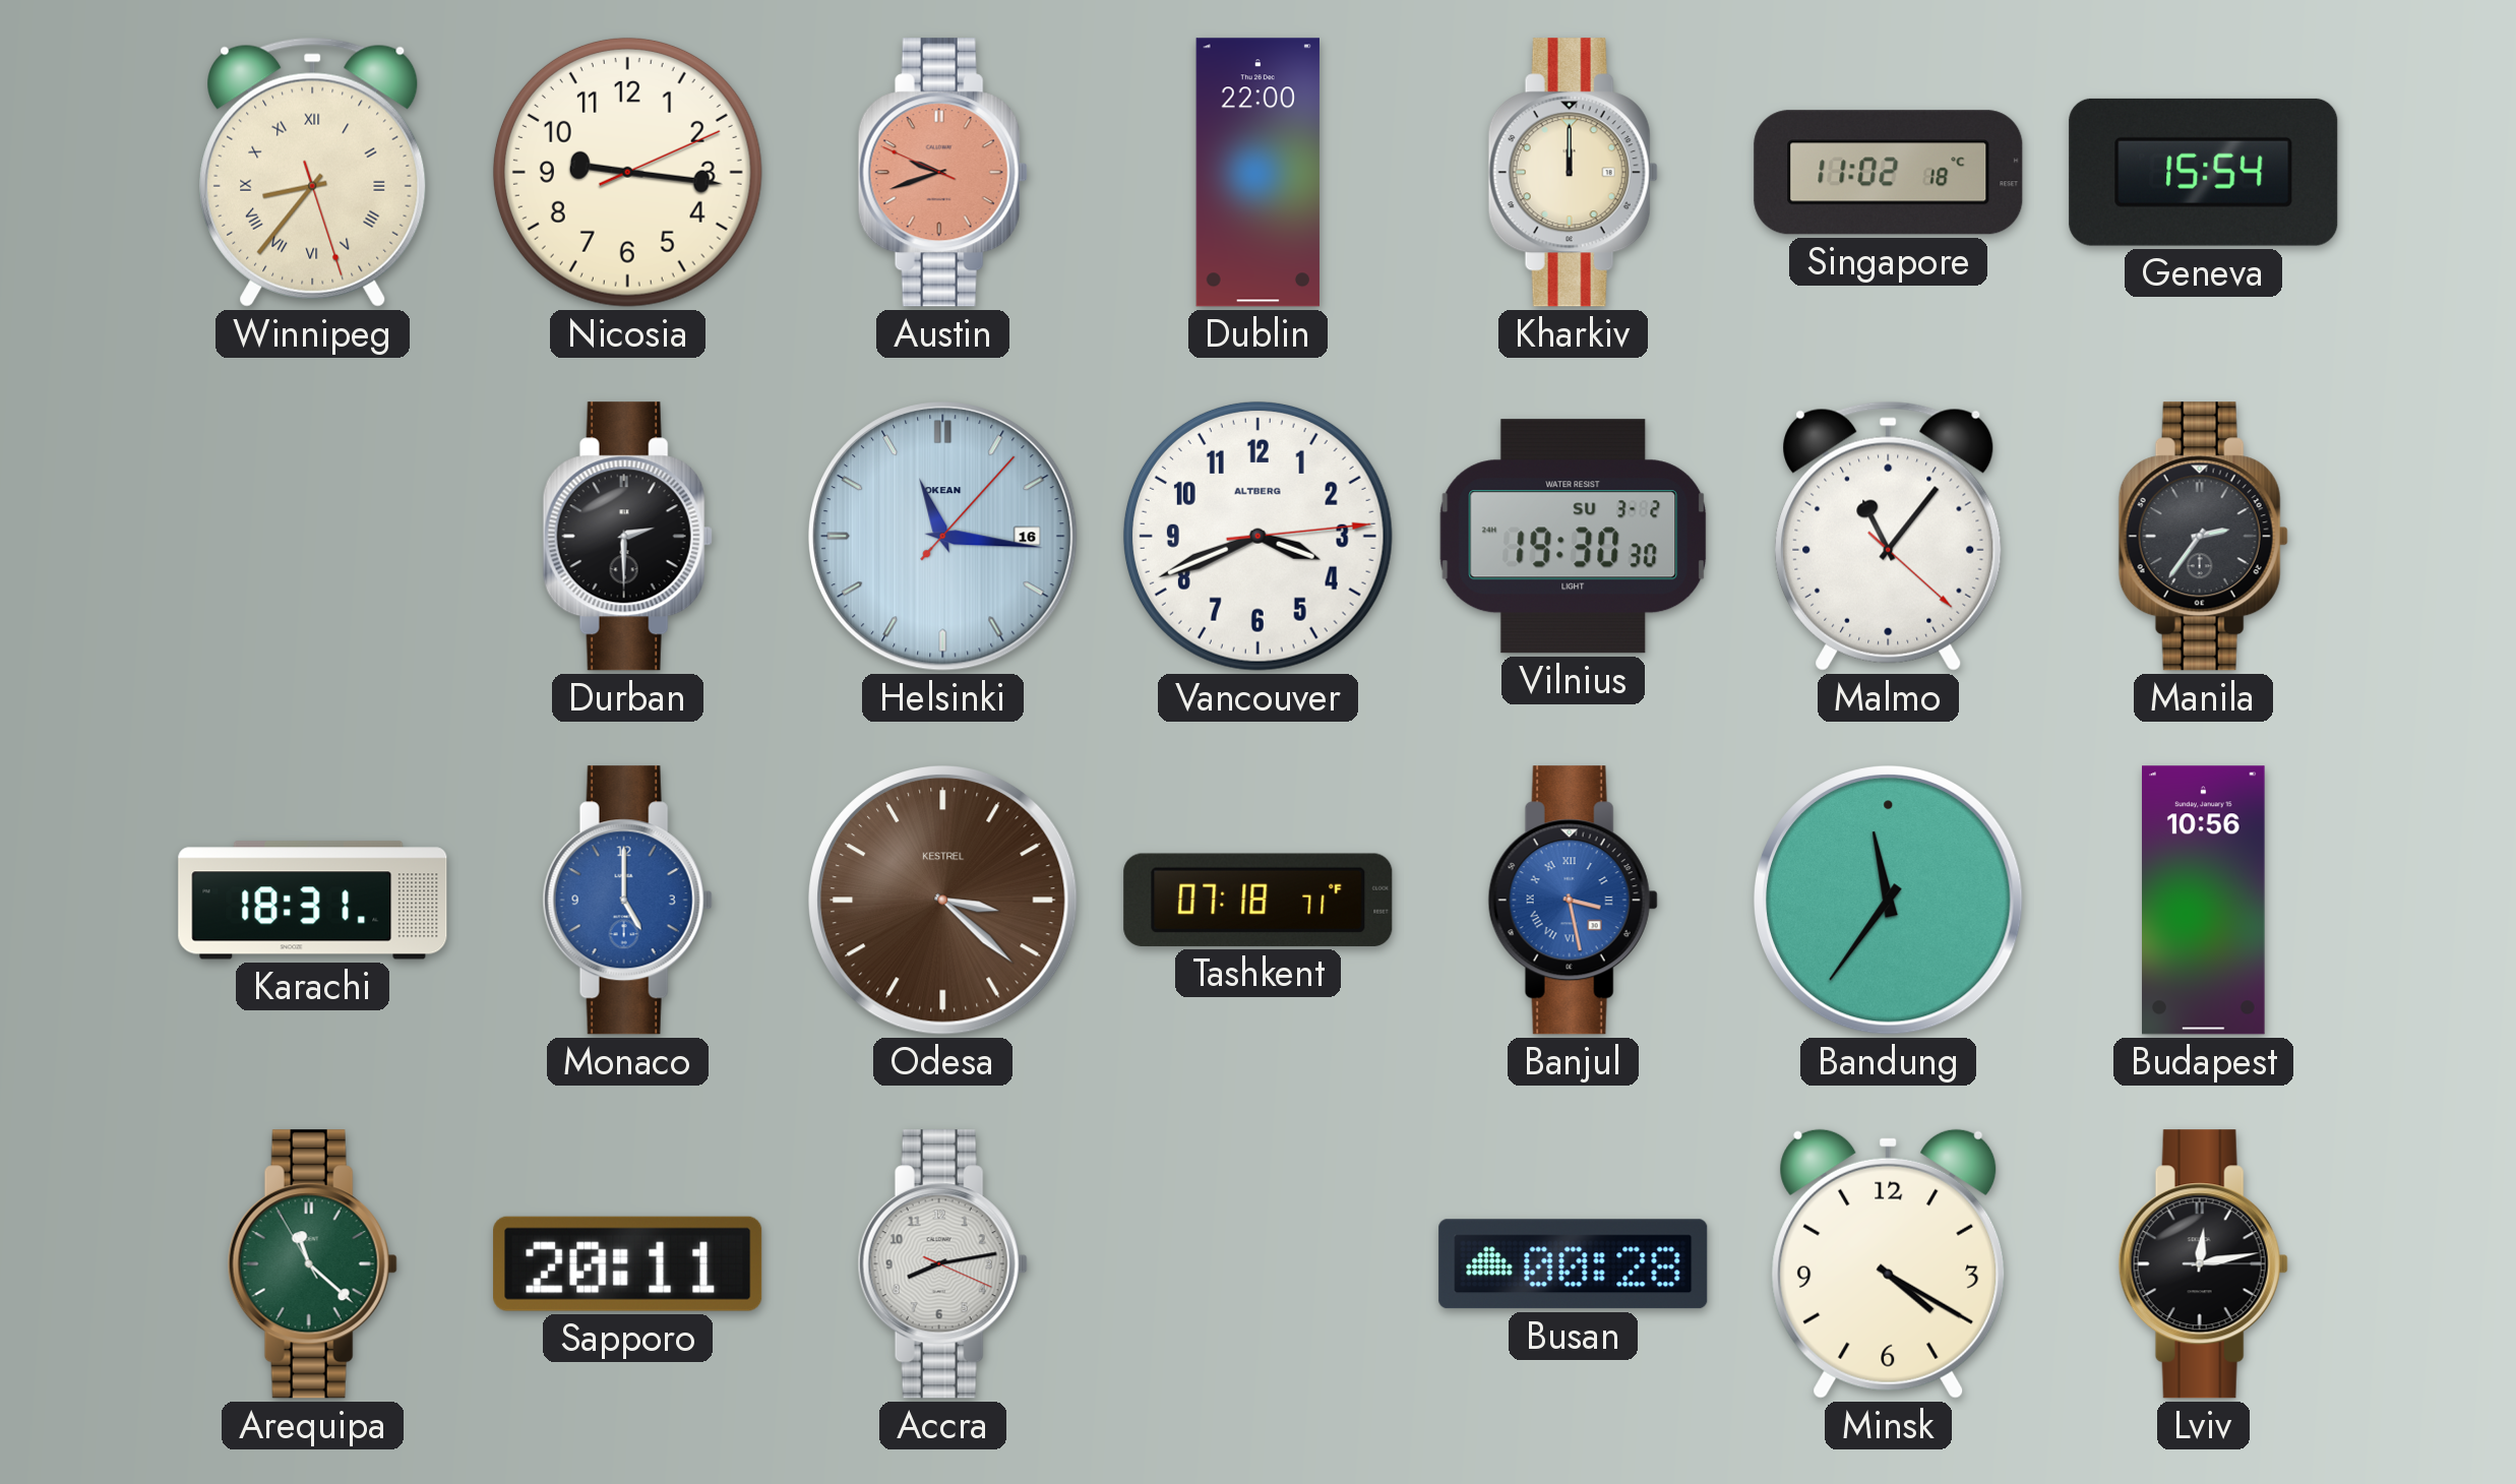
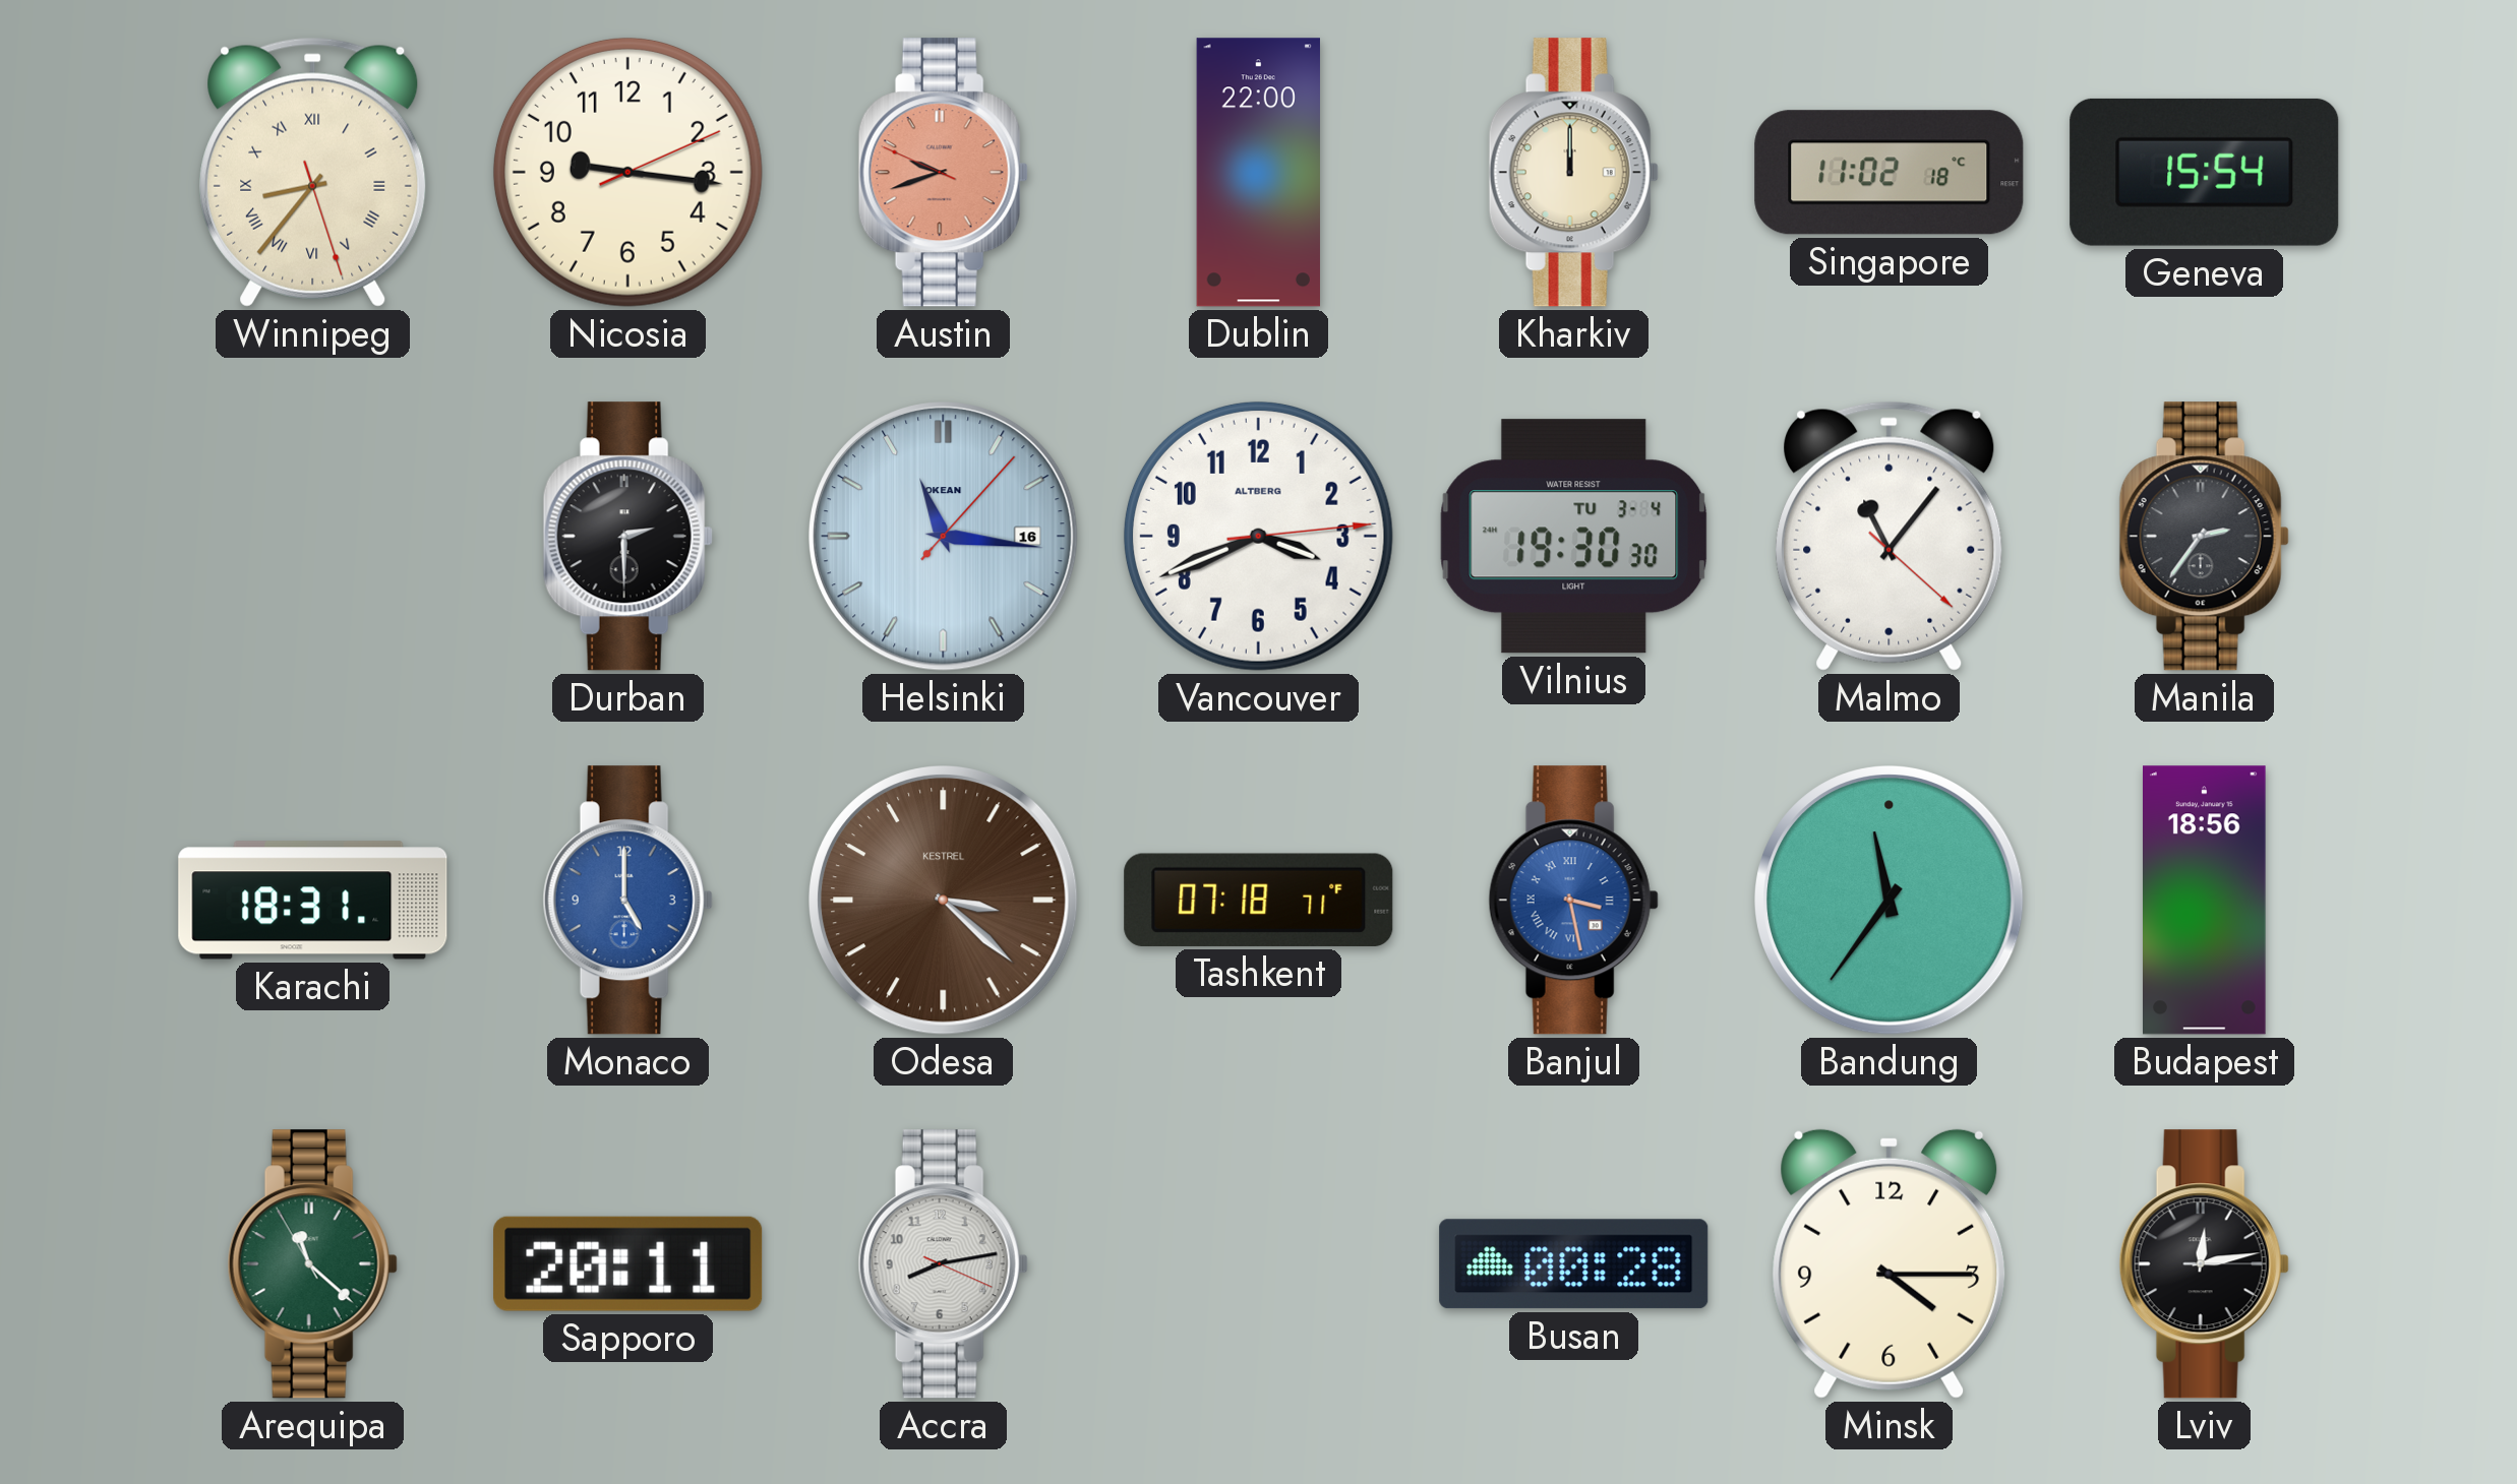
Vilnius date: SU 3-2 -> TU 3-4 (1574, 537)
Budapest: 10:56 -> 18:56 (2205, 901)
Minsk: 4:20 -> 4:15 (1890, 1263)
